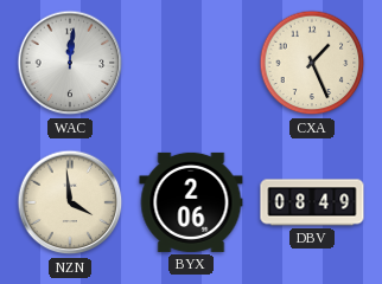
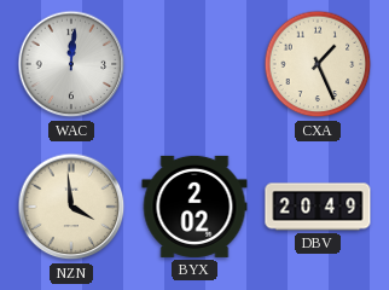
BYX: 2:06 -> 2:02 (194, 207)
DBV: 08:49 -> 20:49 (318, 207)
